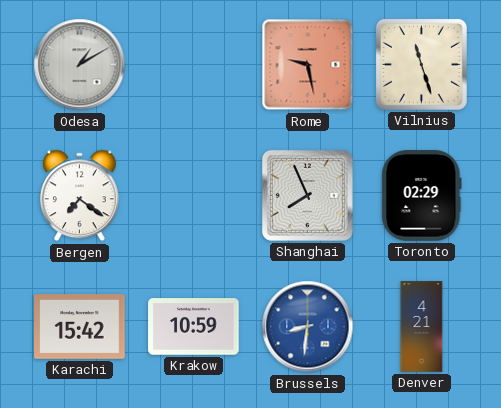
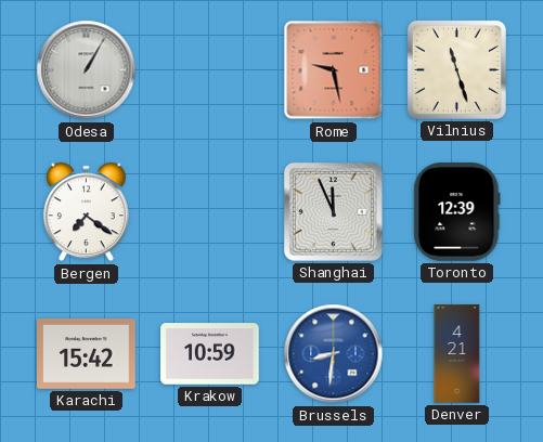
Odesa: 1:10 -> 1:05 (87, 70)
Shanghai: 7:56 -> 11:56 (333, 211)
Toronto: 02:29 -> 12:39 (457, 212)
